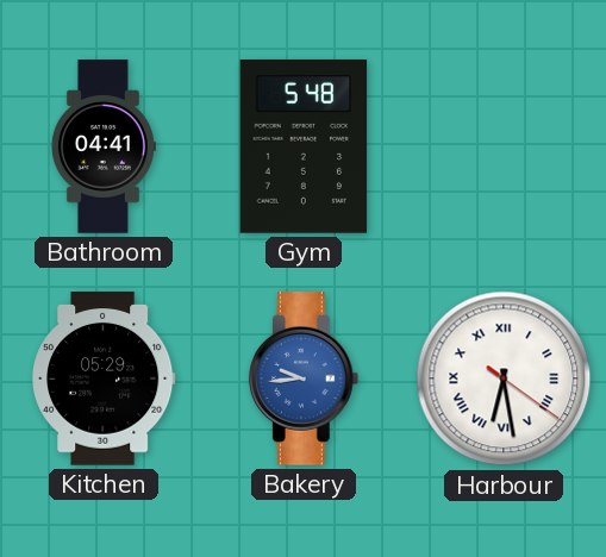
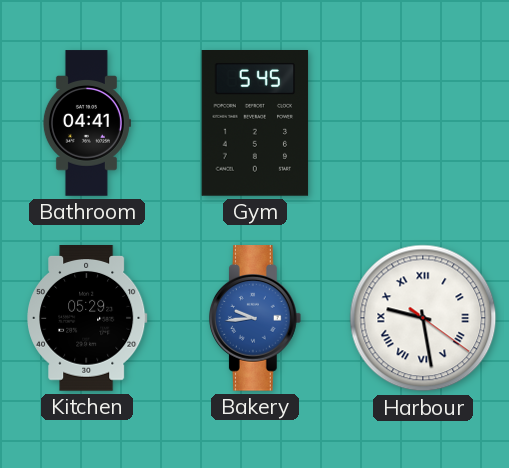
Gym: 5:48 -> 5:45 (255, 124)
Harbour: 6:28 -> 9:28 (423, 318)
